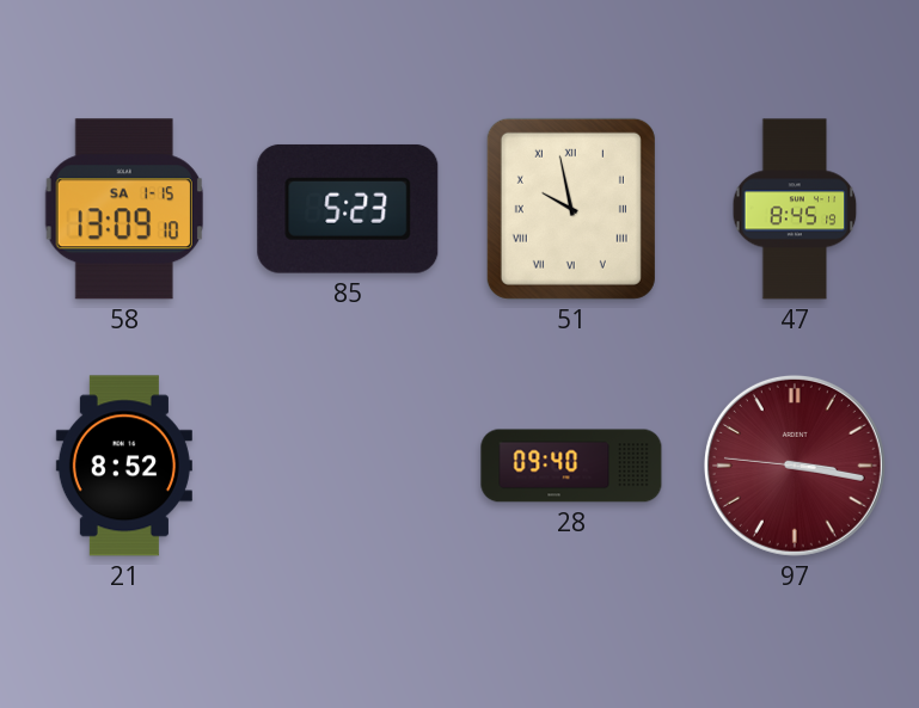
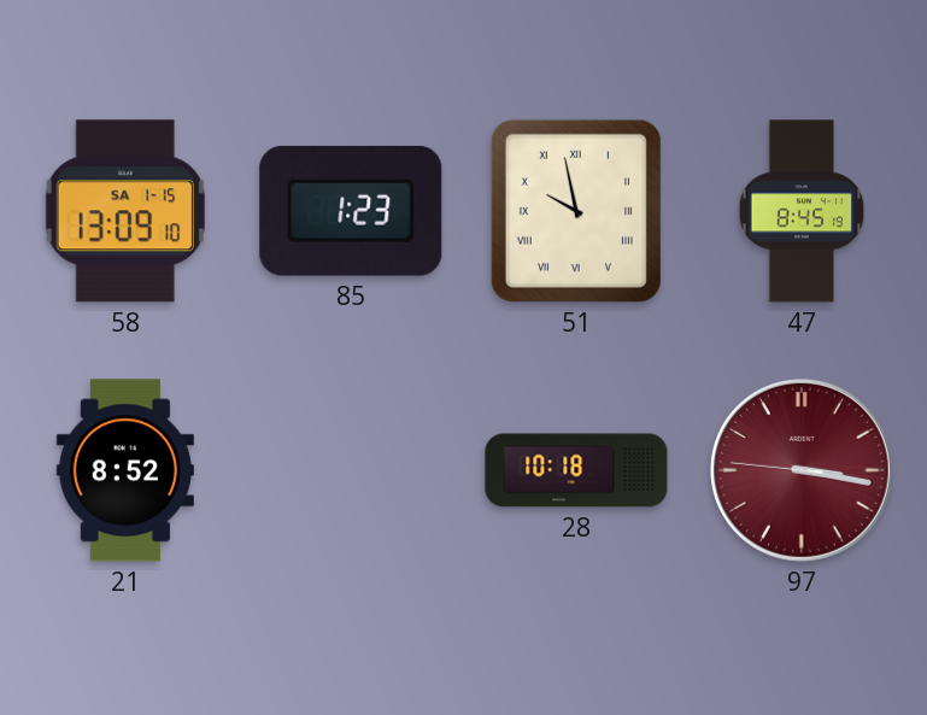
85: 5:23 -> 1:23 (351, 211)
28: 09:40 -> 10:18 (576, 470)
